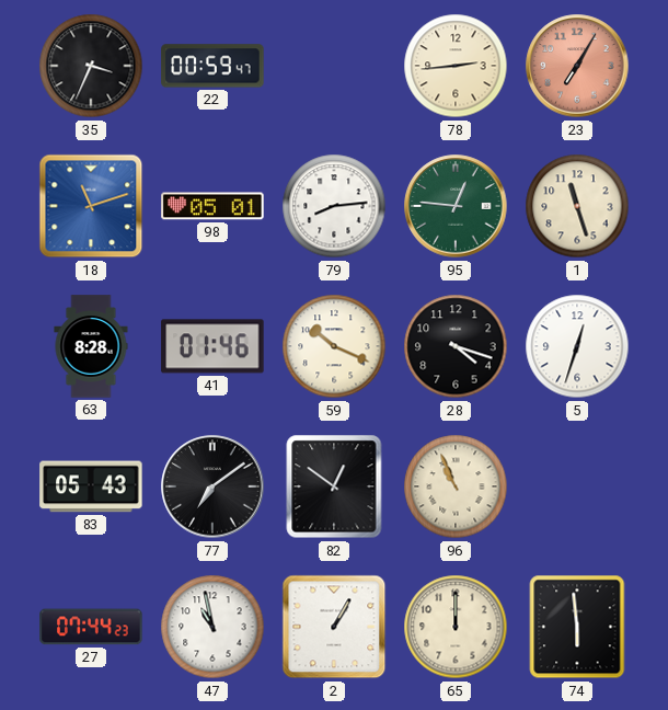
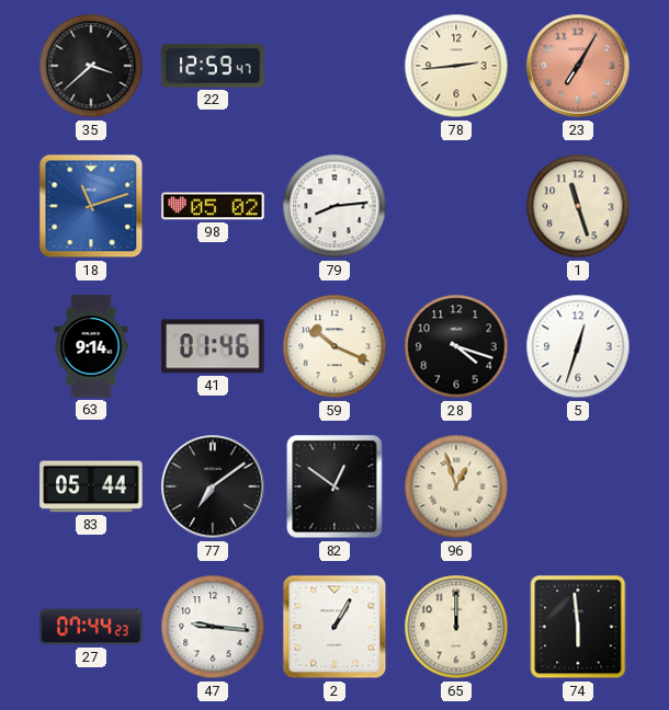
35: 3:34 -> 3:38 (91, 66)
22: 00:59 -> 12:59 (213, 66)
98: 05:01 -> 05:02 (213, 206)
95: 12:46 -> none (456, 206)
63: 8:28 -> 9:14 (91, 346)
83: 05:43 -> 05:44 (91, 486)
96: 10:56 -> 12:57 (456, 486)
47: 10:58 -> 9:16 (213, 627)
